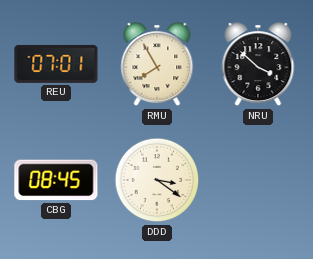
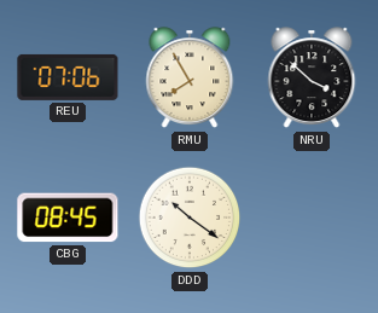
REU: 07:01 -> 07:06 (68, 77)
DDD: 3:21 -> 10:21 (190, 218)
